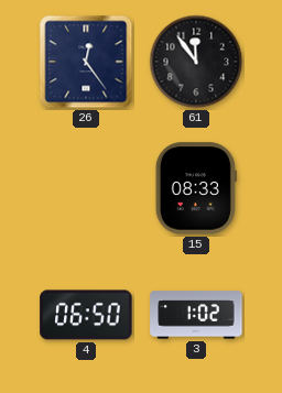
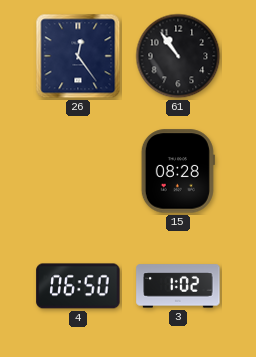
61: 11:54 -> 10:54 (178, 56)
15: 08:33 -> 08:28 (178, 171)
